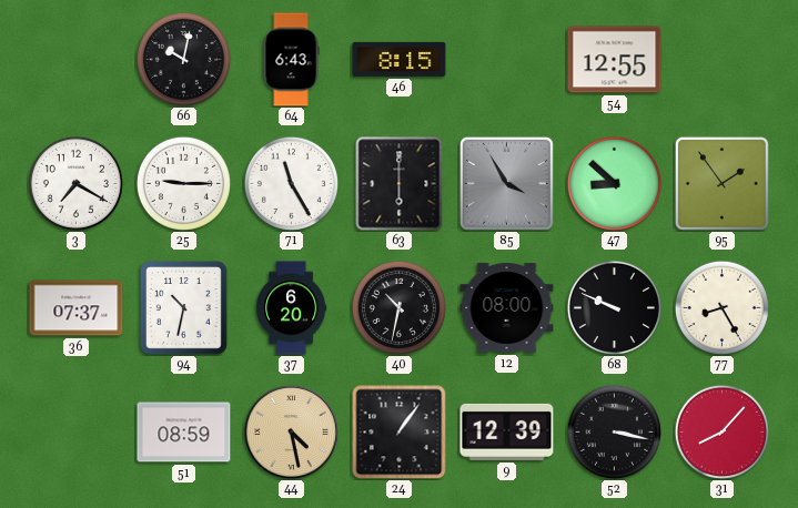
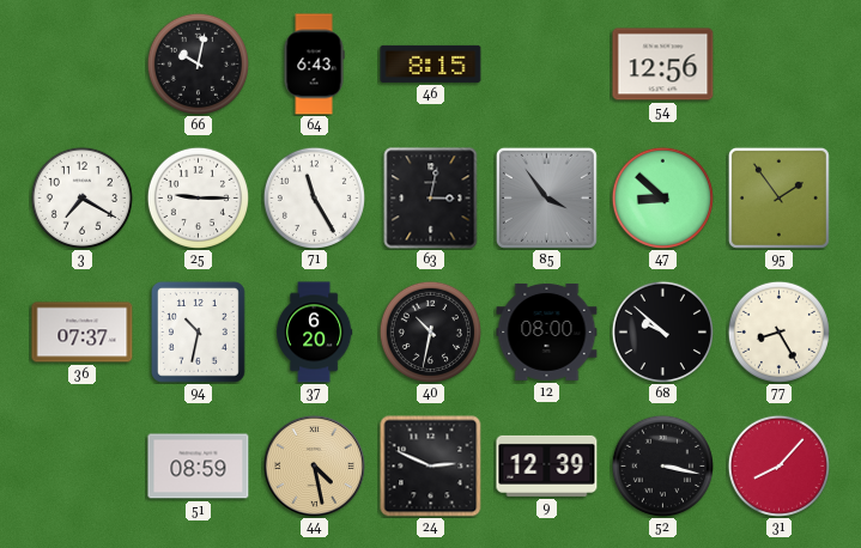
54: 12:55 -> 12:56 (663, 65)
63: 6:00 -> 3:02 (431, 199)
85: 3:55 -> 3:54 (546, 197)
68: 9:49 -> 9:52 (662, 331)
24: 1:06 -> 2:49 (431, 467)
